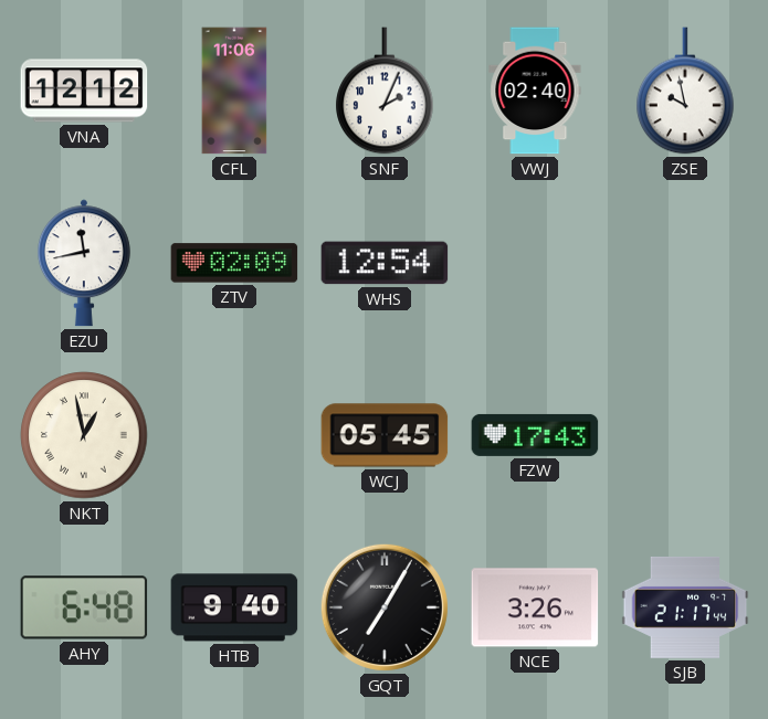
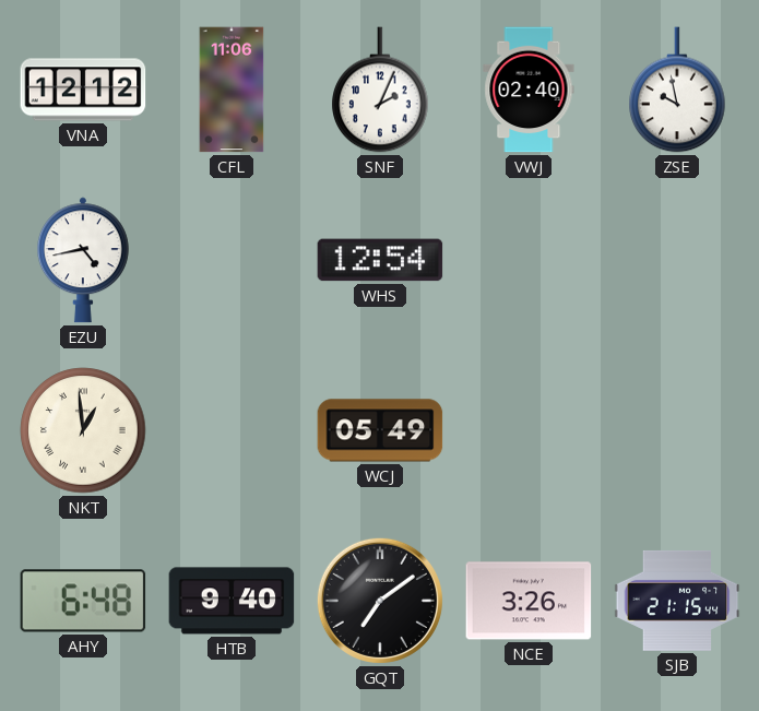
EZU: 11:43 -> 4:43 (83, 260)
ZTV: 02:09 -> none (234, 263)
NKT: 12:58 -> 12:59 (83, 430)
WCJ: 05:45 -> 05:49 (380, 430)
FZW: 17:43 -> none (535, 435)
GQT: 7:05 -> 7:09 (380, 601)
SJB: 21:17 -> 21:15 (677, 601)
